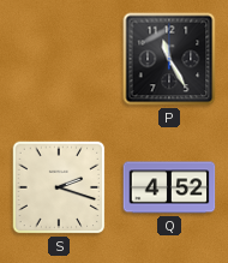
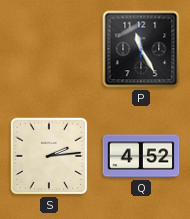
S: 2:18 -> 2:14 (49, 156)
